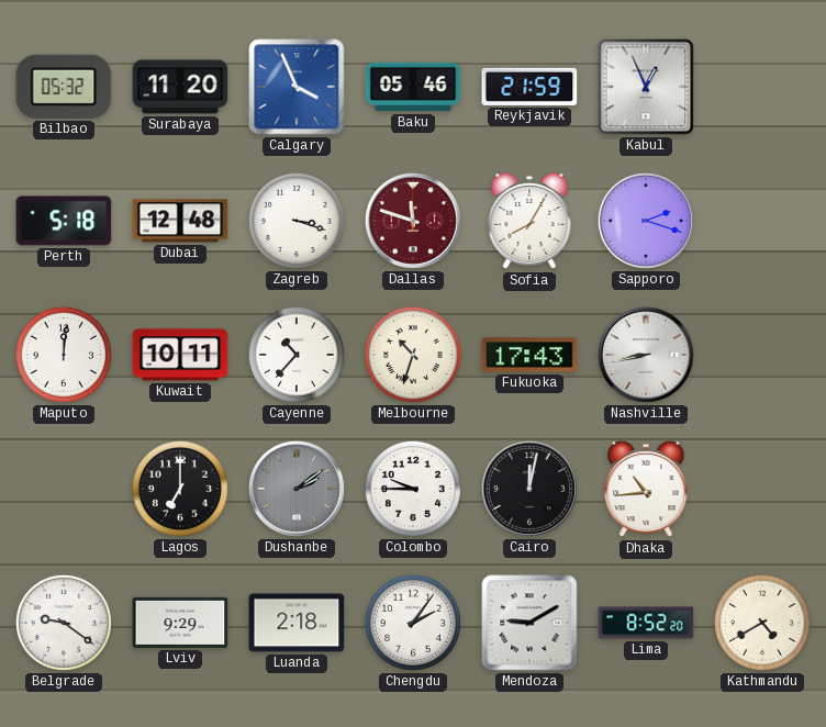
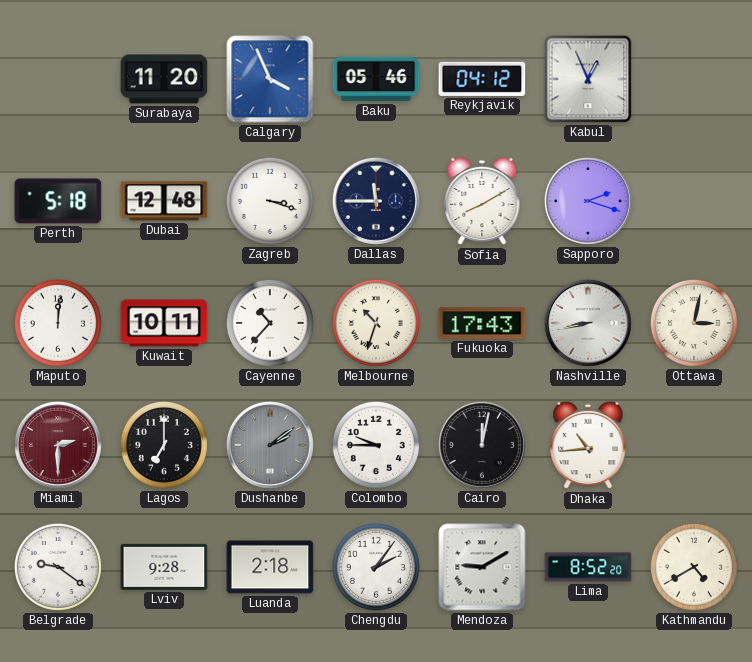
Bilbao: 05:32 -> none (64, 87)
Reykjavik: 21:59 -> 04:12 (482, 79)
Dallas: 11:48 -> 11:45 (376, 201)
Dallas dial: burgundy -> navy (376, 201)
Sofia: 8:05 -> 8:10 (482, 201)
Ottawa: none -> 3:02 (694, 323)
Miami: none -> 2:30 (58, 445)
Lviv: 9:29 -> 9:28 (164, 567)
